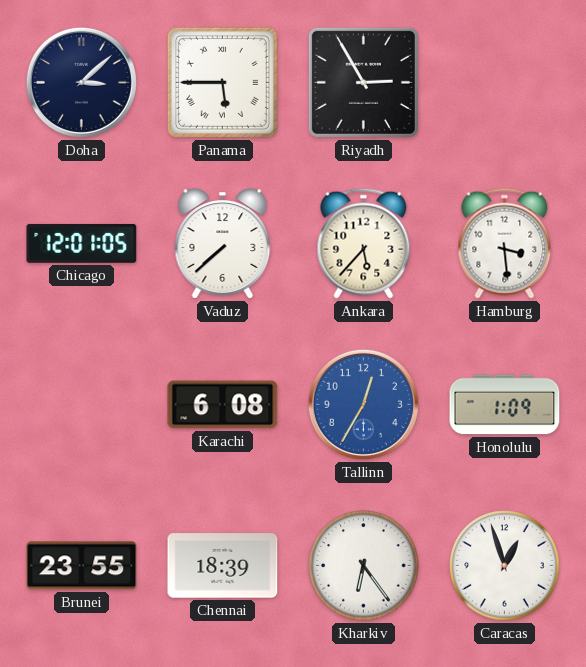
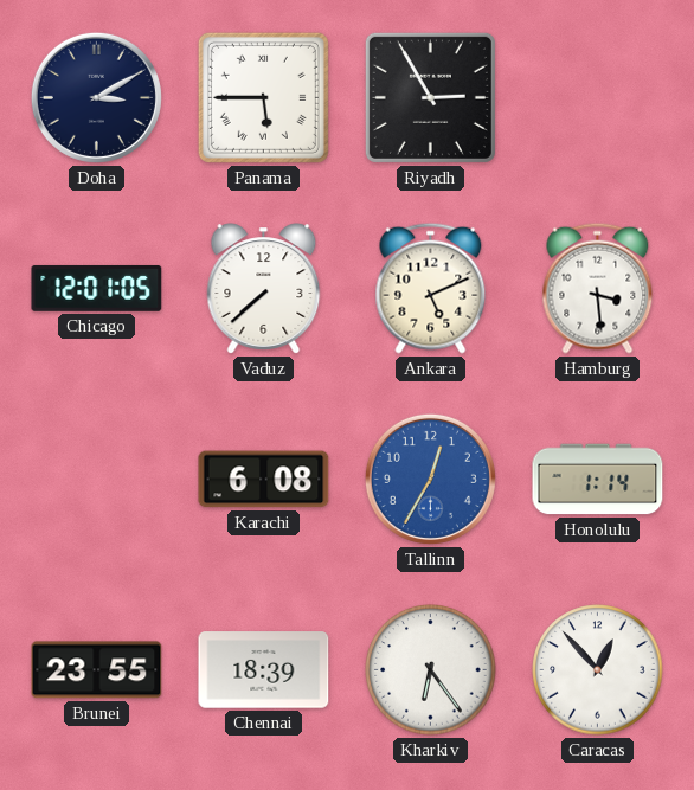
Doha: 3:08 -> 3:10 (96, 97)
Ankara: 5:37 -> 5:11 (431, 288)
Honolulu: 1:09 -> 1:14 (598, 480)
Caracas: 12:57 -> 12:53 (598, 670)
